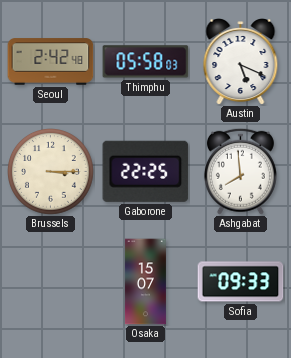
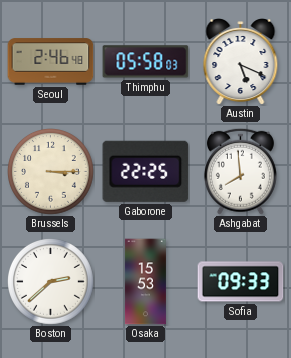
Seoul: 2:42 -> 2:46 (51, 62)
Boston: none -> 2:38 (51, 282)
Osaka: 15:07 -> 15:53 (145, 282)
